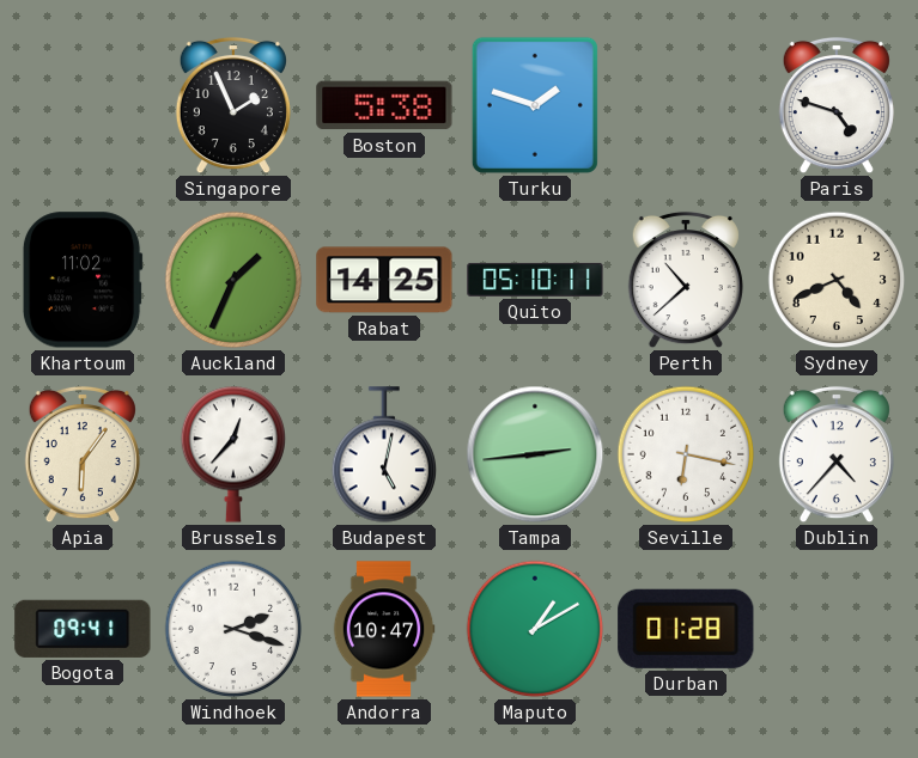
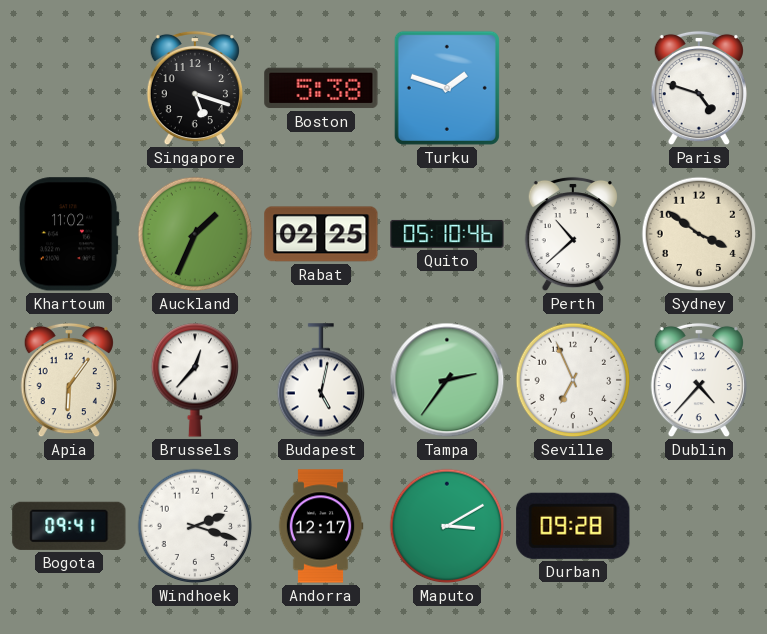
Singapore: 1:56 -> 5:18 (195, 88)
Rabat: 14:25 -> 02:25 (321, 234)
Quito: 05:10:11 -> 05:10:46 (447, 234)
Sydney: 4:41 -> 3:51 (699, 234)
Tampa: 2:44 -> 2:36 (447, 380)
Seville: 6:17 -> 6:56 (573, 380)
Andorra: 10:47 -> 12:17 (321, 526)
Maputo: 1:10 -> 3:10 (447, 526)
Durban: 01:28 -> 09:28 (573, 526)
